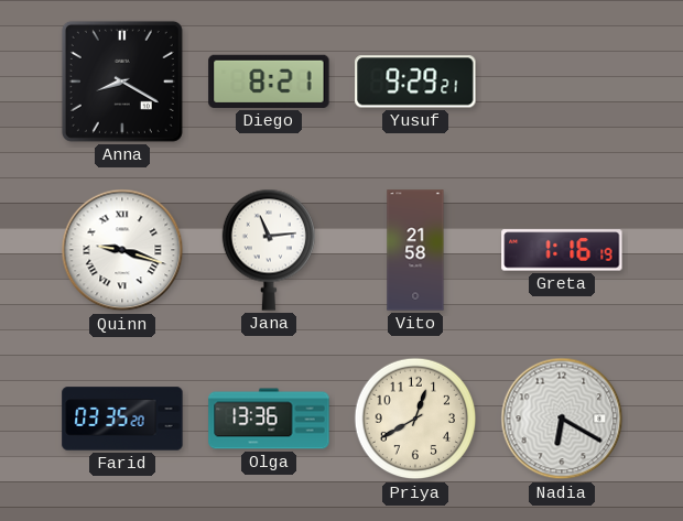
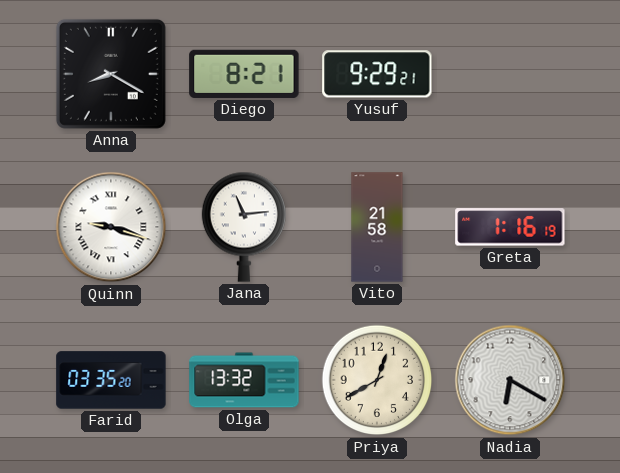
Olga: 13:36 -> 13:32 (244, 380)
